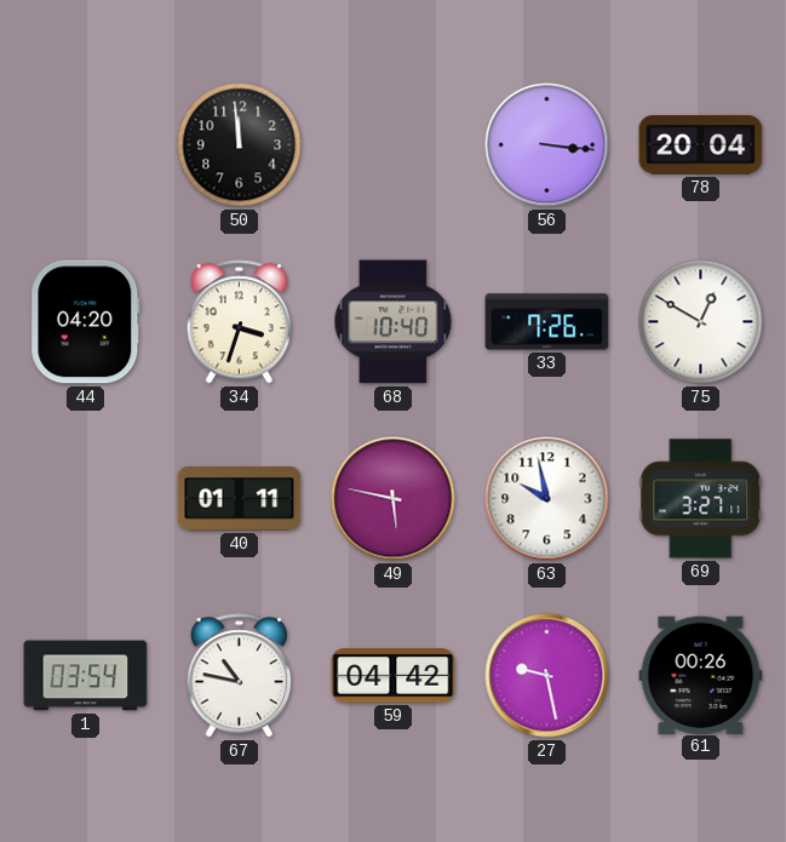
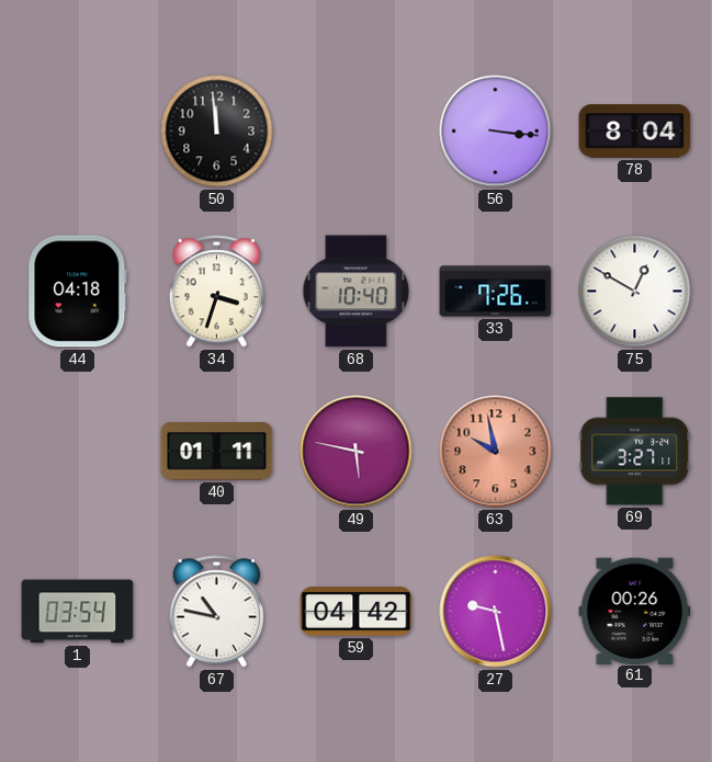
78: 20:04 -> 8:04 (635, 132)
44: 04:20 -> 04:18 (78, 292)
63 dial: white -> salmon (496, 452)
